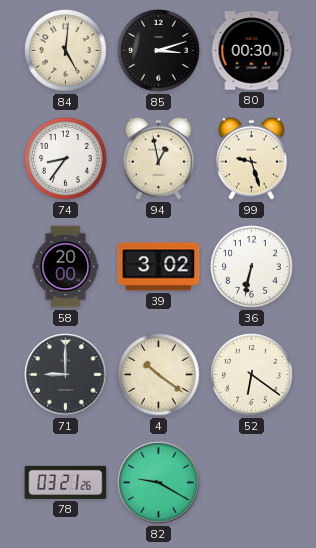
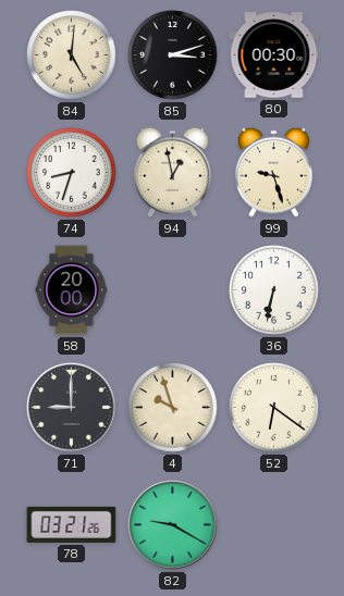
74: 8:36 -> 8:33 (72, 173)
39: 3:02 -> none (159, 267)
4: 10:21 -> 9:57 (173, 408)
